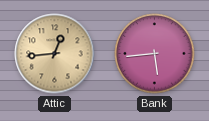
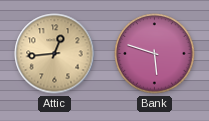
Bank: 5:44 -> 5:48 (155, 54)
